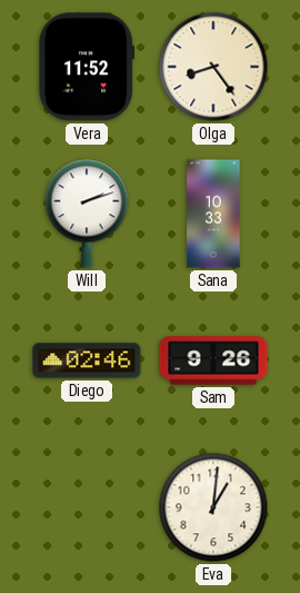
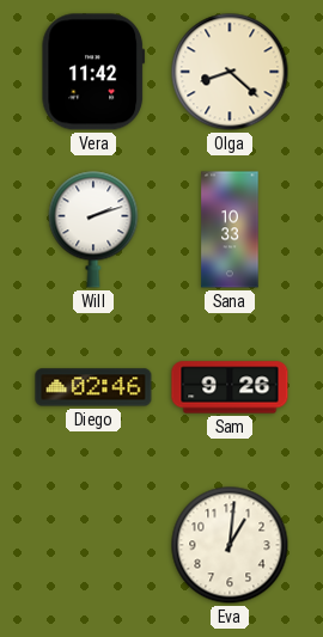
Vera: 11:52 -> 11:42 (93, 72)
Olga: 8:24 -> 8:22 (230, 72)
